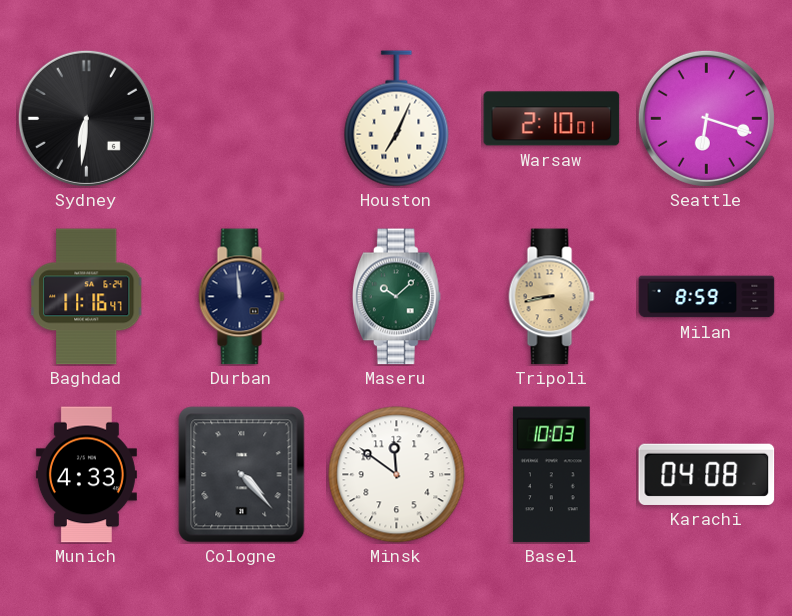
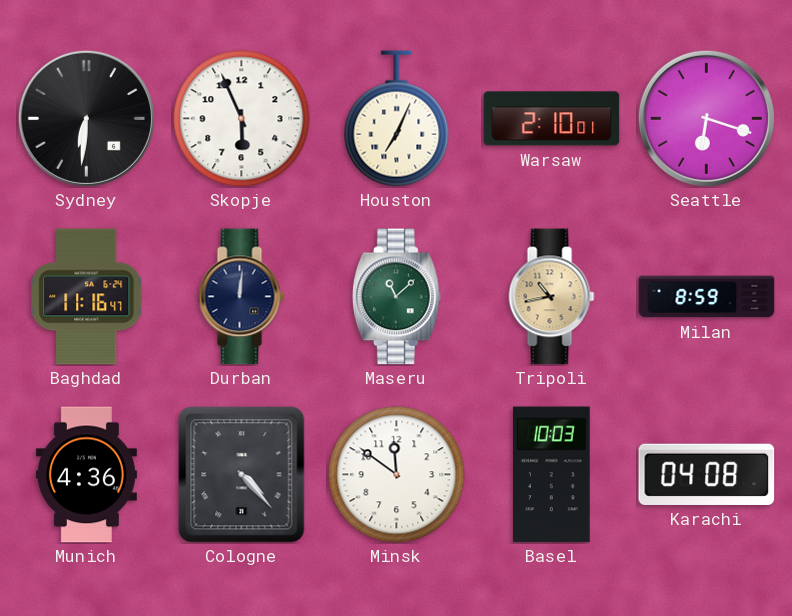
Skopje: none -> 5:56 (242, 119)
Durban: 11:59 -> 12:01 (242, 297)
Maseru: 10:08 -> 11:08 (396, 297)
Tripoli: 8:43 -> 10:43 (552, 297)
Munich: 4:33 -> 4:36 (86, 475)
